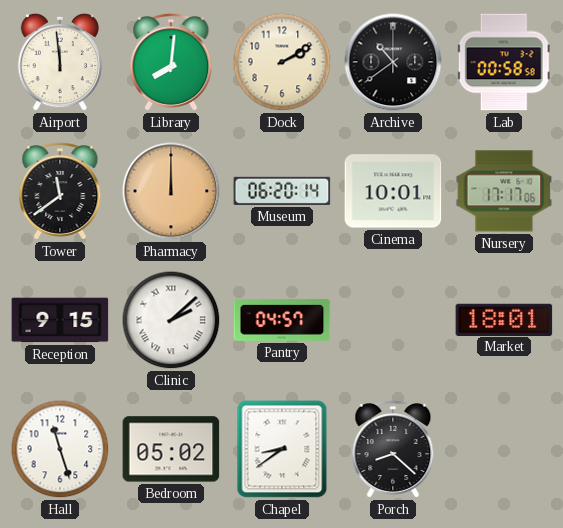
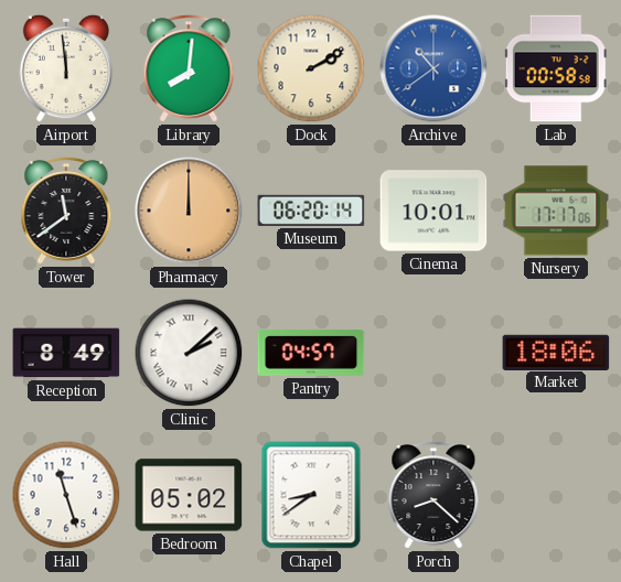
Archive dial: black -> blue (433, 68)
Reception: 9:15 -> 8:49 (66, 353)
Market: 18:01 -> 18:06 (556, 352)
